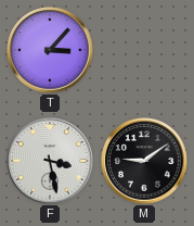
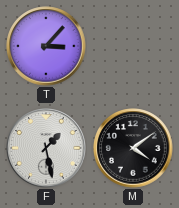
F: 3:28 -> 1:28 (46, 148)
M: 9:09 -> 4:09 (133, 148)
